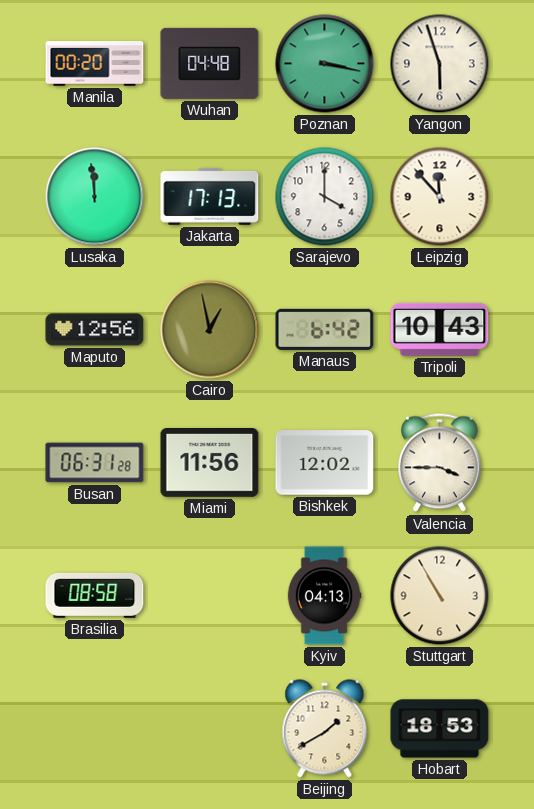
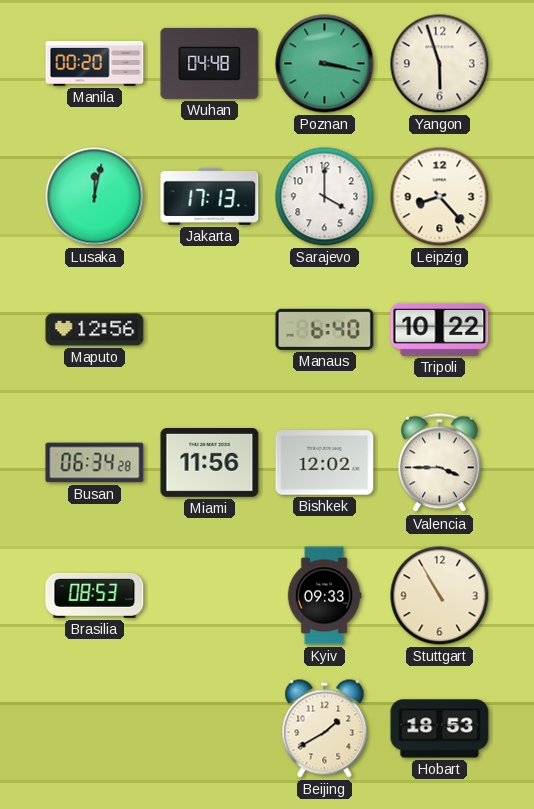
Lusaka: 11:59 -> 12:02 (95, 197)
Leipzig: 11:53 -> 8:23 (440, 197)
Cairo: 12:58 -> none (210, 330)
Manaus: 6:42 -> 6:40 (325, 329)
Tripoli: 10:43 -> 10:22 (440, 329)
Busan: 06:31 -> 06:34 (95, 463)
Brasilia: 08:58 -> 08:53 (95, 595)
Kyiv: 04:13 -> 09:33 (324, 596)
